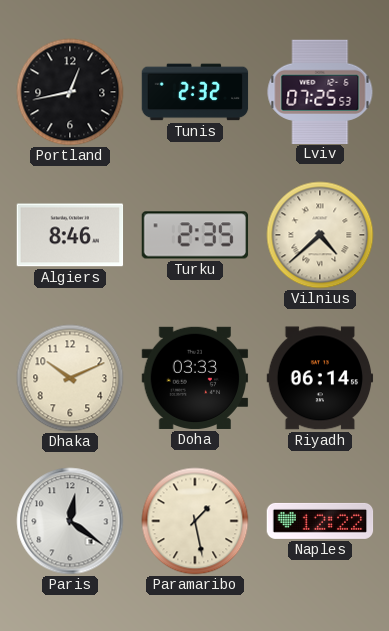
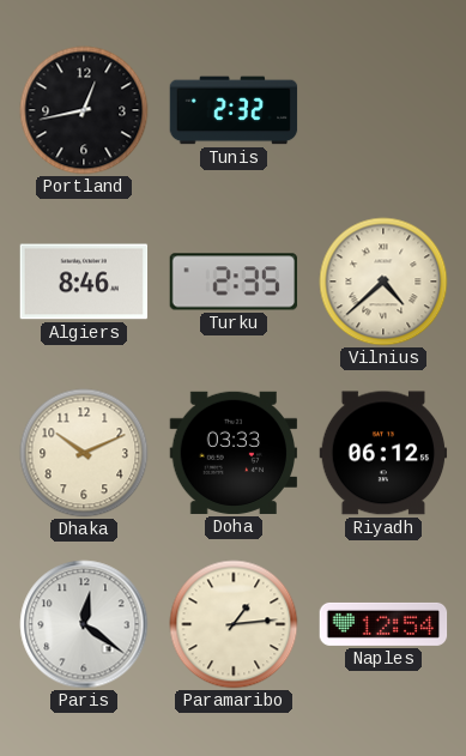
Lviv: 07:25 -> none (320, 91)
Riyadh: 06:14 -> 06:12 (383, 453)
Paramaribo: 1:28 -> 1:14 (234, 624)
Naples: 12:22 -> 12:54 (383, 624)
